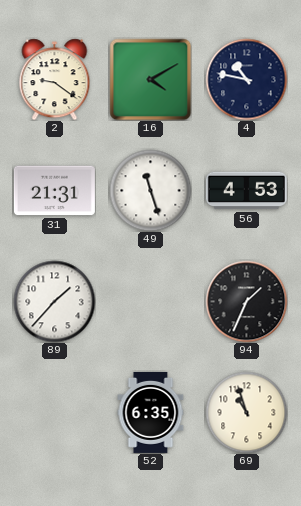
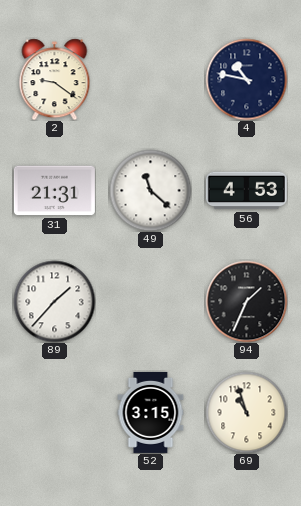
16: 4:10 -> none (150, 79)
49: 11:27 -> 11:22 (150, 190)
52: 6:35 -> 3:15 (151, 412)
